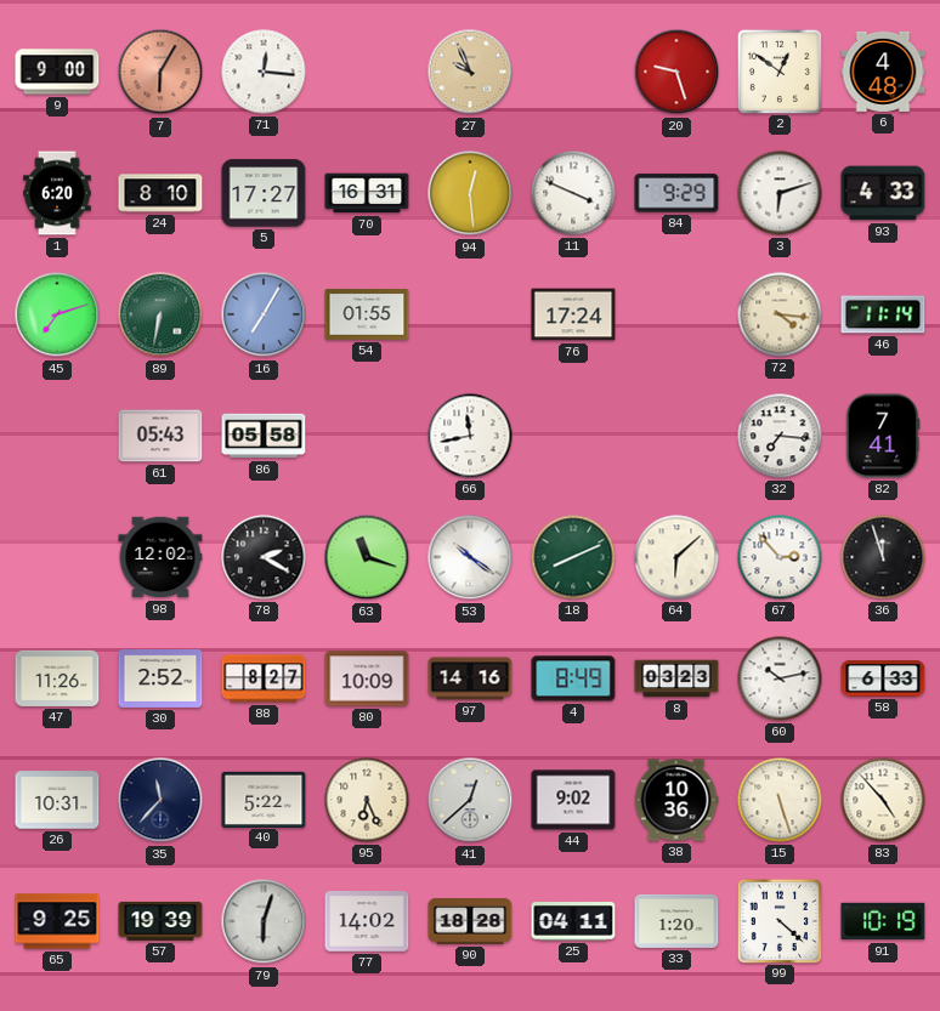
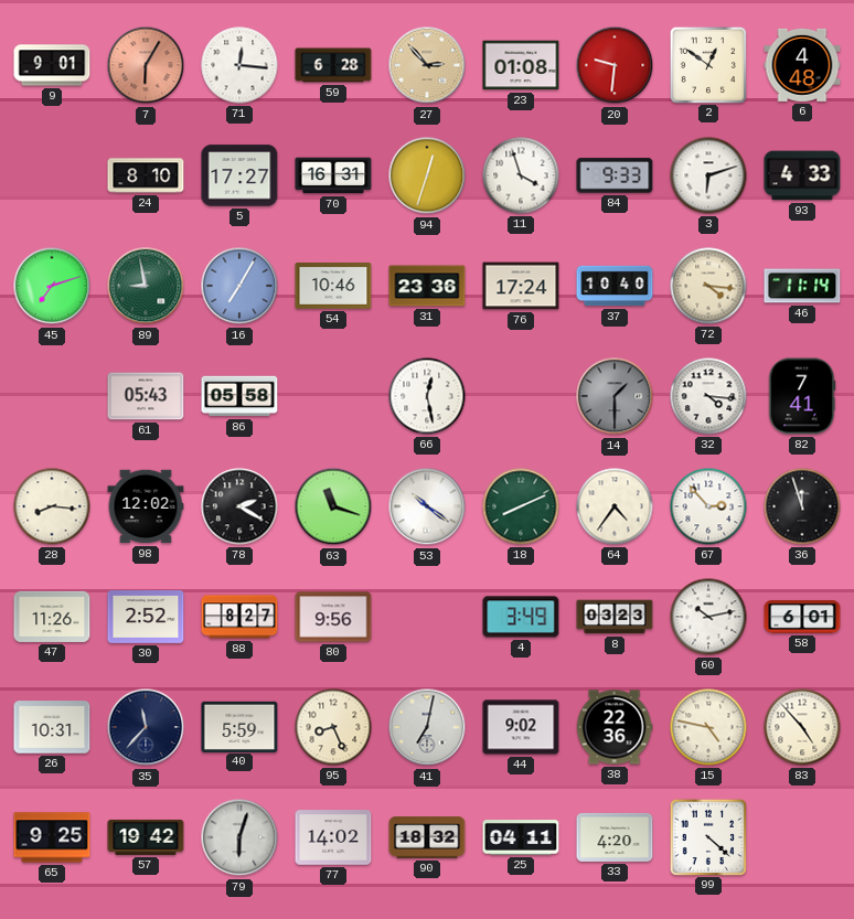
9: 9:00 -> 9:01 (52, 65)
59: none -> 6:28 (333, 65)
27: 9:56 -> 2:53 (427, 65)
23: none -> 01:08 (521, 65)
20: 9:27 -> 9:31 (615, 65)
1: 6:20 -> none (57, 193)
94: 12:29 -> 12:33 (427, 175)
11: 3:49 -> 3:57 (521, 175)
84: 9:29 -> 9:33 (615, 175)
89: 6:32 -> 8:58 (146, 286)
54: 01:55 -> 10:46 (333, 287)
31: none -> 23:36 (427, 286)
37: none -> 10:40 (615, 286)
66: 11:43 -> 12:28 (427, 396)
14: none -> 1:30 (615, 396)
32: 7:16 -> 4:16 (708, 396)
28: none -> 8:16 (52, 506)
64: 6:08 -> 4:36 (615, 506)
80: 10:09 -> 9:56 (333, 617)
97: 14:16 -> none (470, 678)
4: 8:49 -> 3:49 (521, 617)
58: 6:33 -> 6:01 (802, 617)
40: 5:22 -> 5:59 (239, 726)
95: 6:26 -> 8:26 (333, 727)
41: 12:38 -> 7:02 (427, 727)
38: 10:36 -> 22:36 (615, 727)
15: 5:27 -> 4:47 (708, 727)
57: 19:39 -> 19:42 (146, 837)
90: 18:28 -> 18:32 (427, 837)
33: 1:20 -> 4:20 (615, 837)
91: 10:19 -> none (883, 921)
